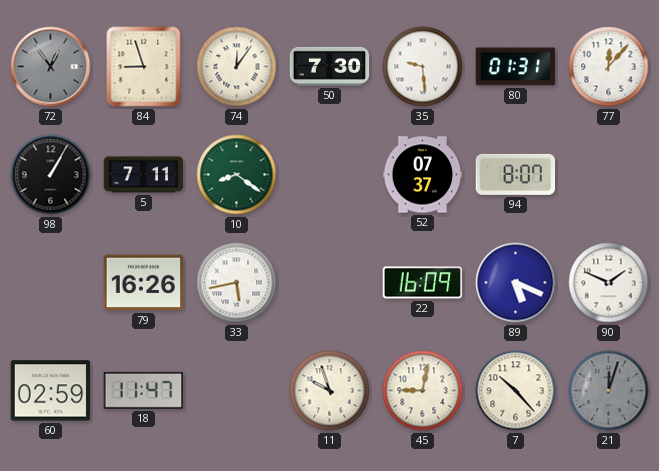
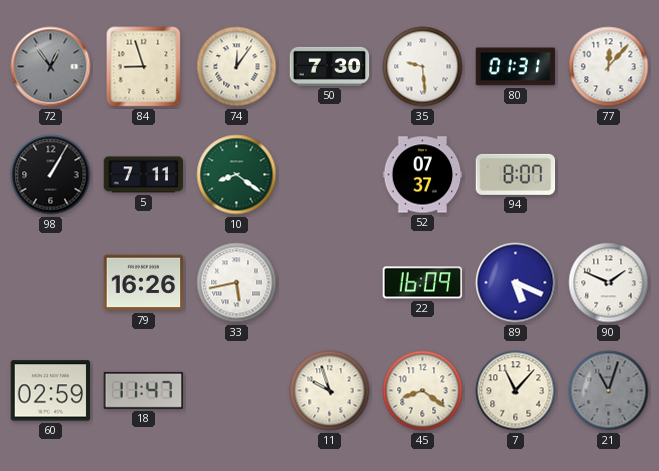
45: 9:02 -> 8:21 (423, 391)
7: 10:23 -> 11:07 (516, 391)
21: 12:03 -> 11:03 (609, 391)
